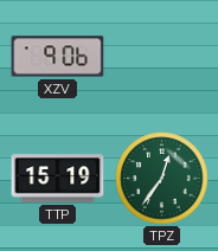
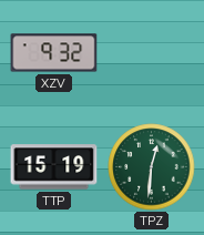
XZV: 9:06 -> 9:32 (54, 53)
TPZ: 12:36 -> 12:31 (152, 167)
